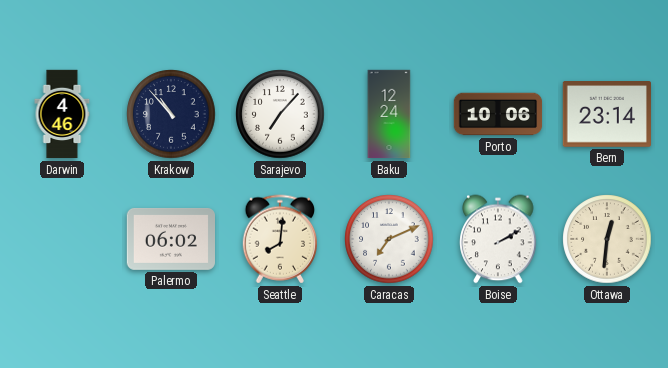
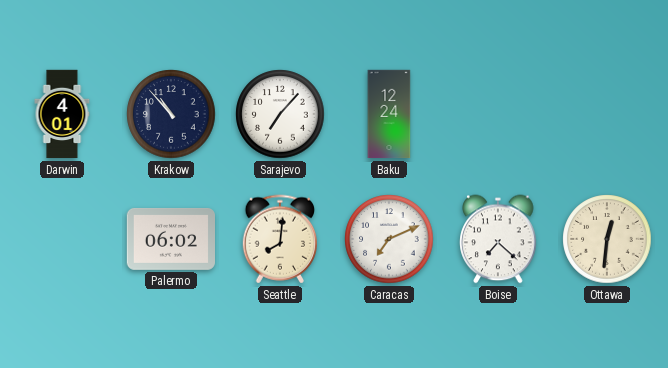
Darwin: 4:46 -> 4:01 (62, 114)
Porto: 10:06 -> none (498, 114)
Bern: 23:14 -> none (606, 115)
Boise: 2:10 -> 7:22 (498, 239)
